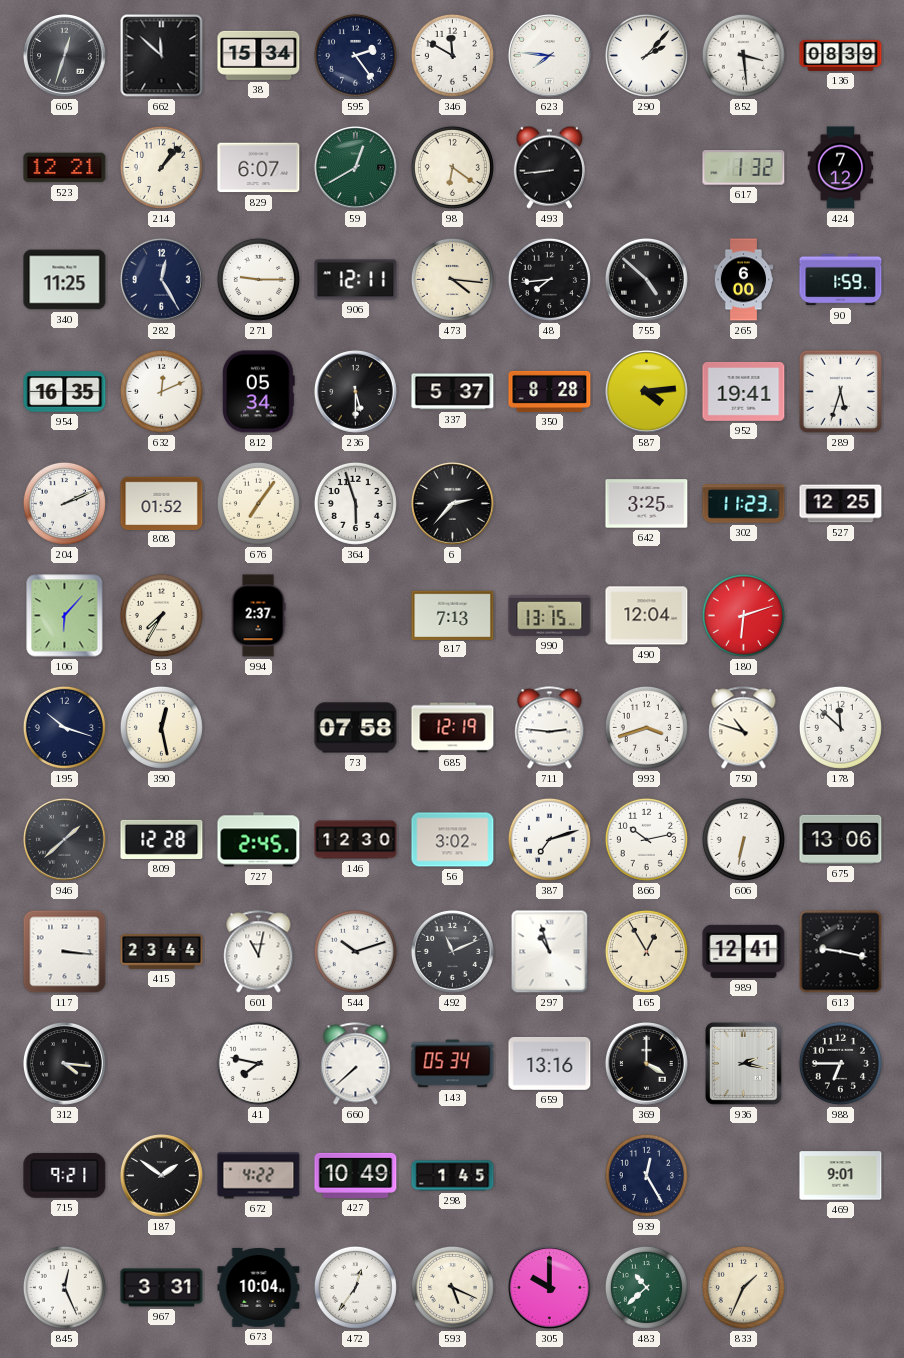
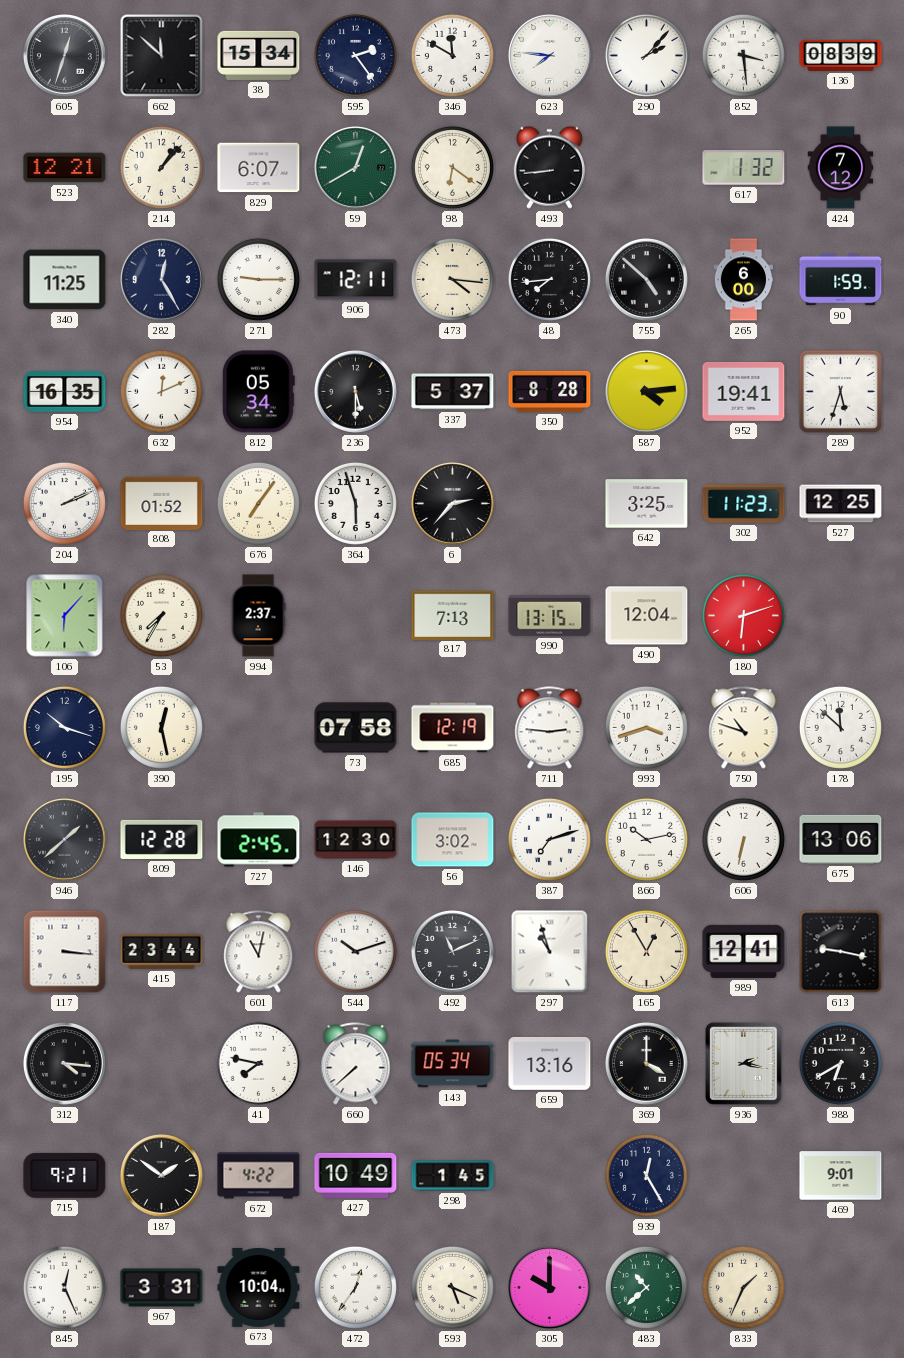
988: 6:45 -> 6:40 (840, 1063)
